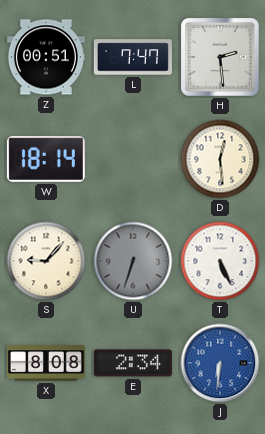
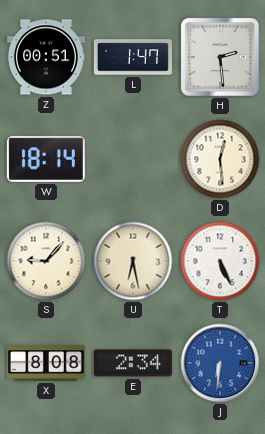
L: 7:47 -> 1:47 (133, 57)
U: 6:33 -> 6:28 (133, 261)
U dial: grey -> cream (133, 261)
